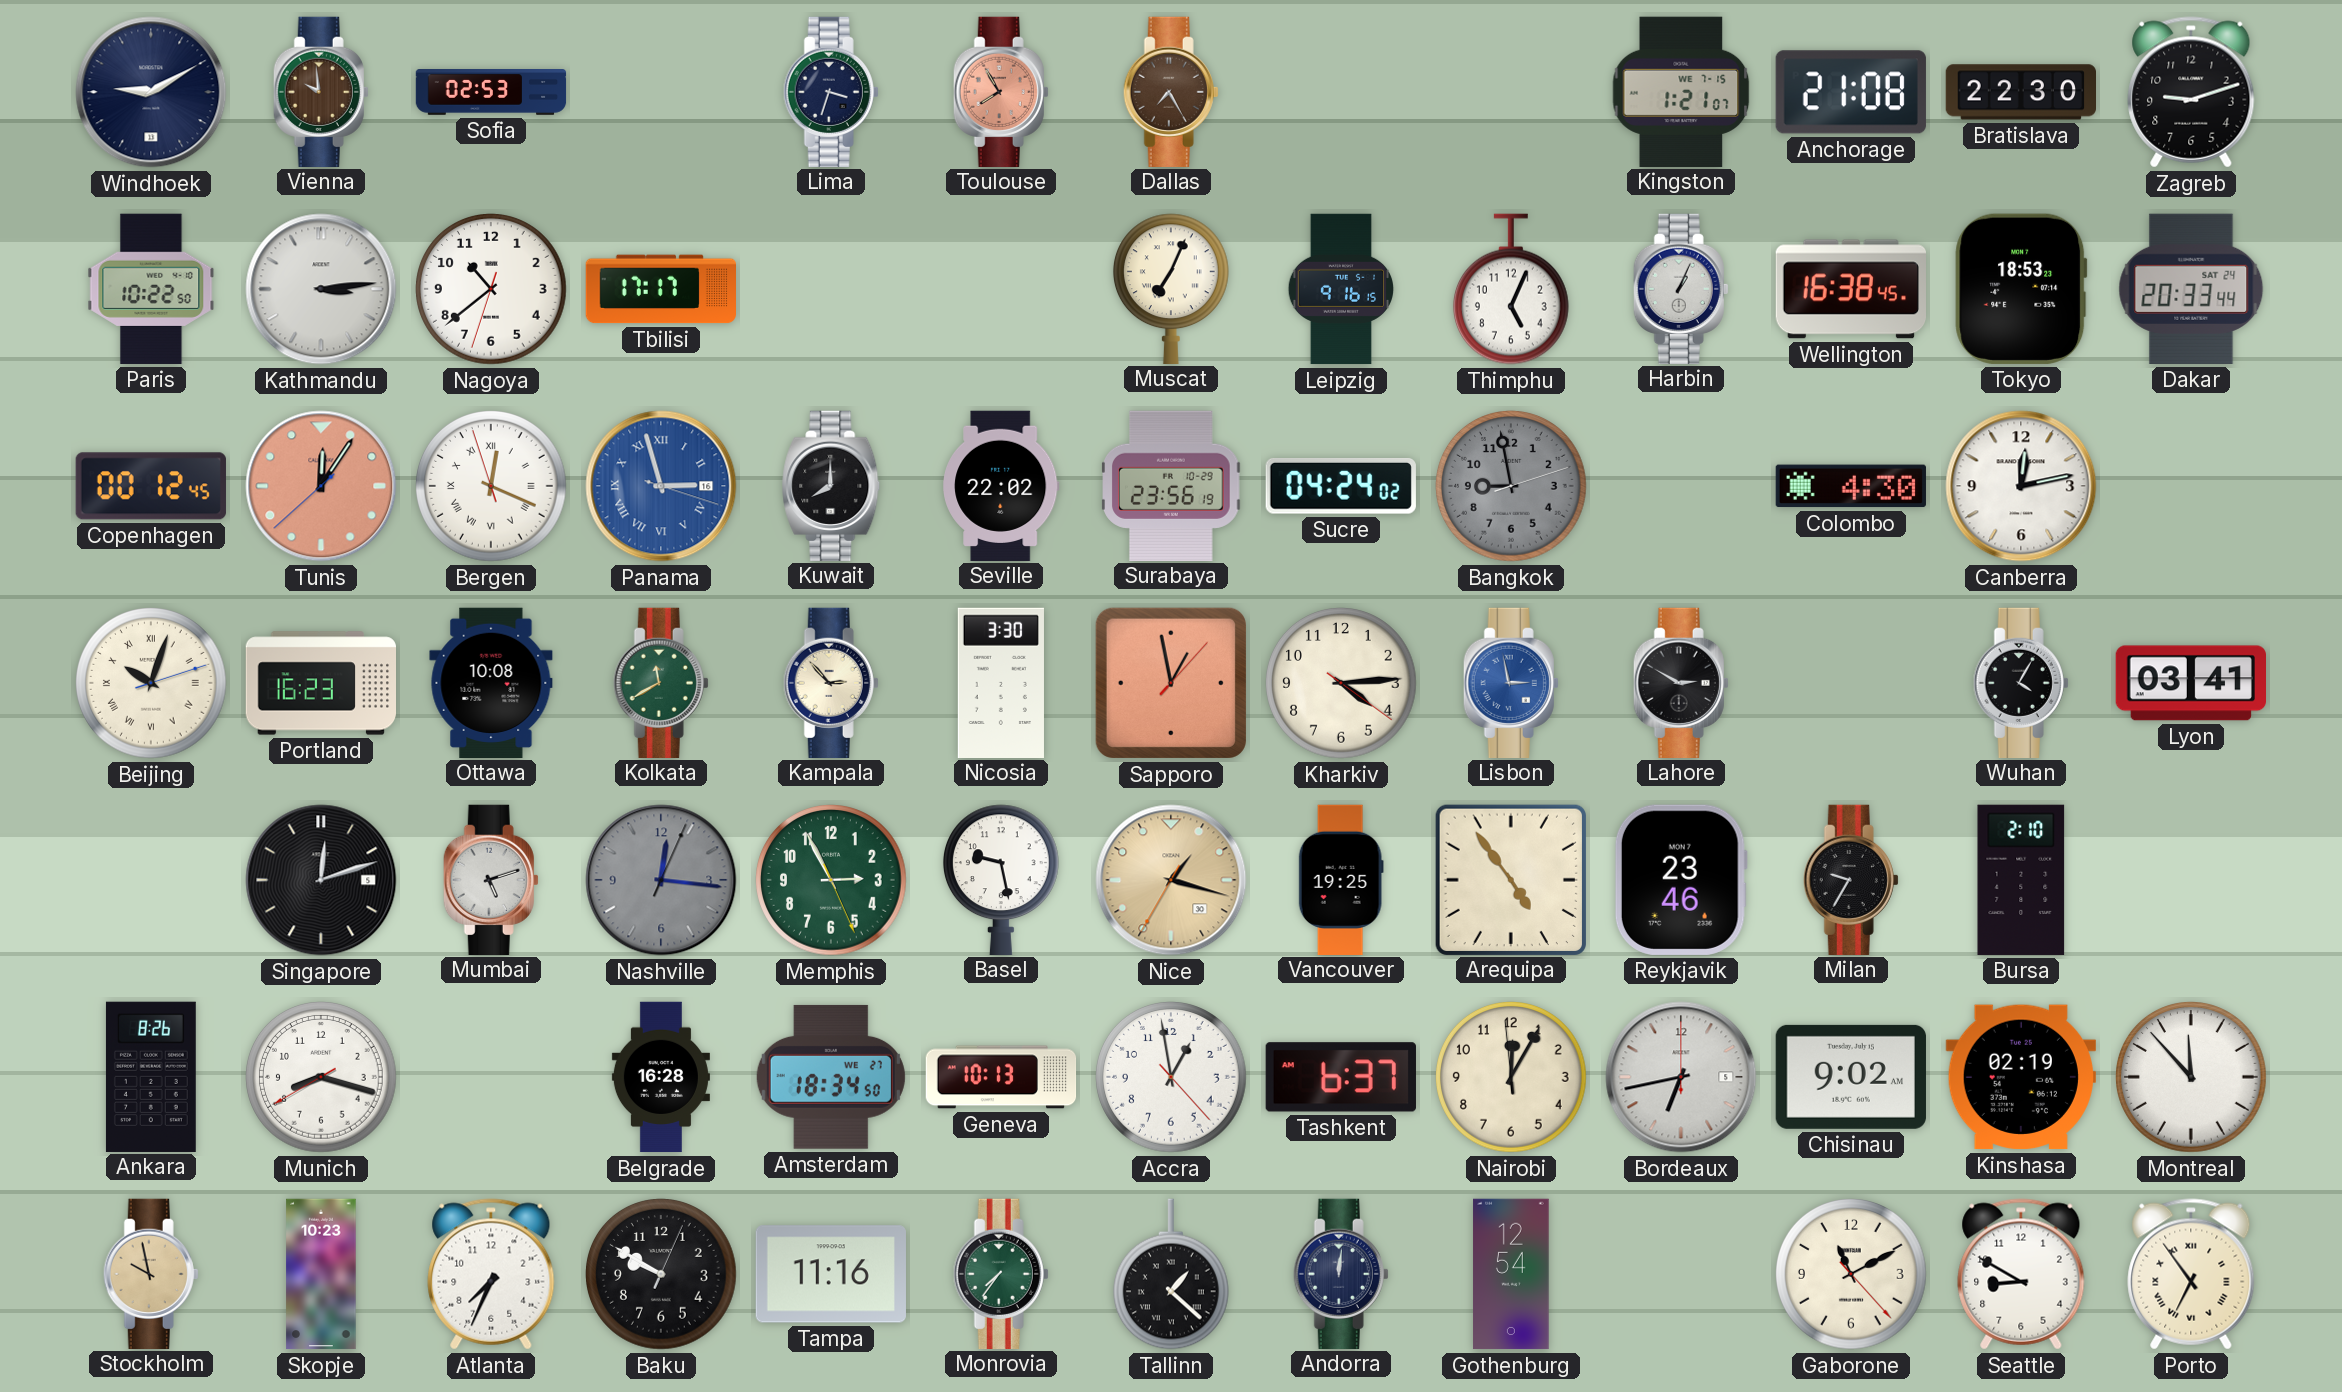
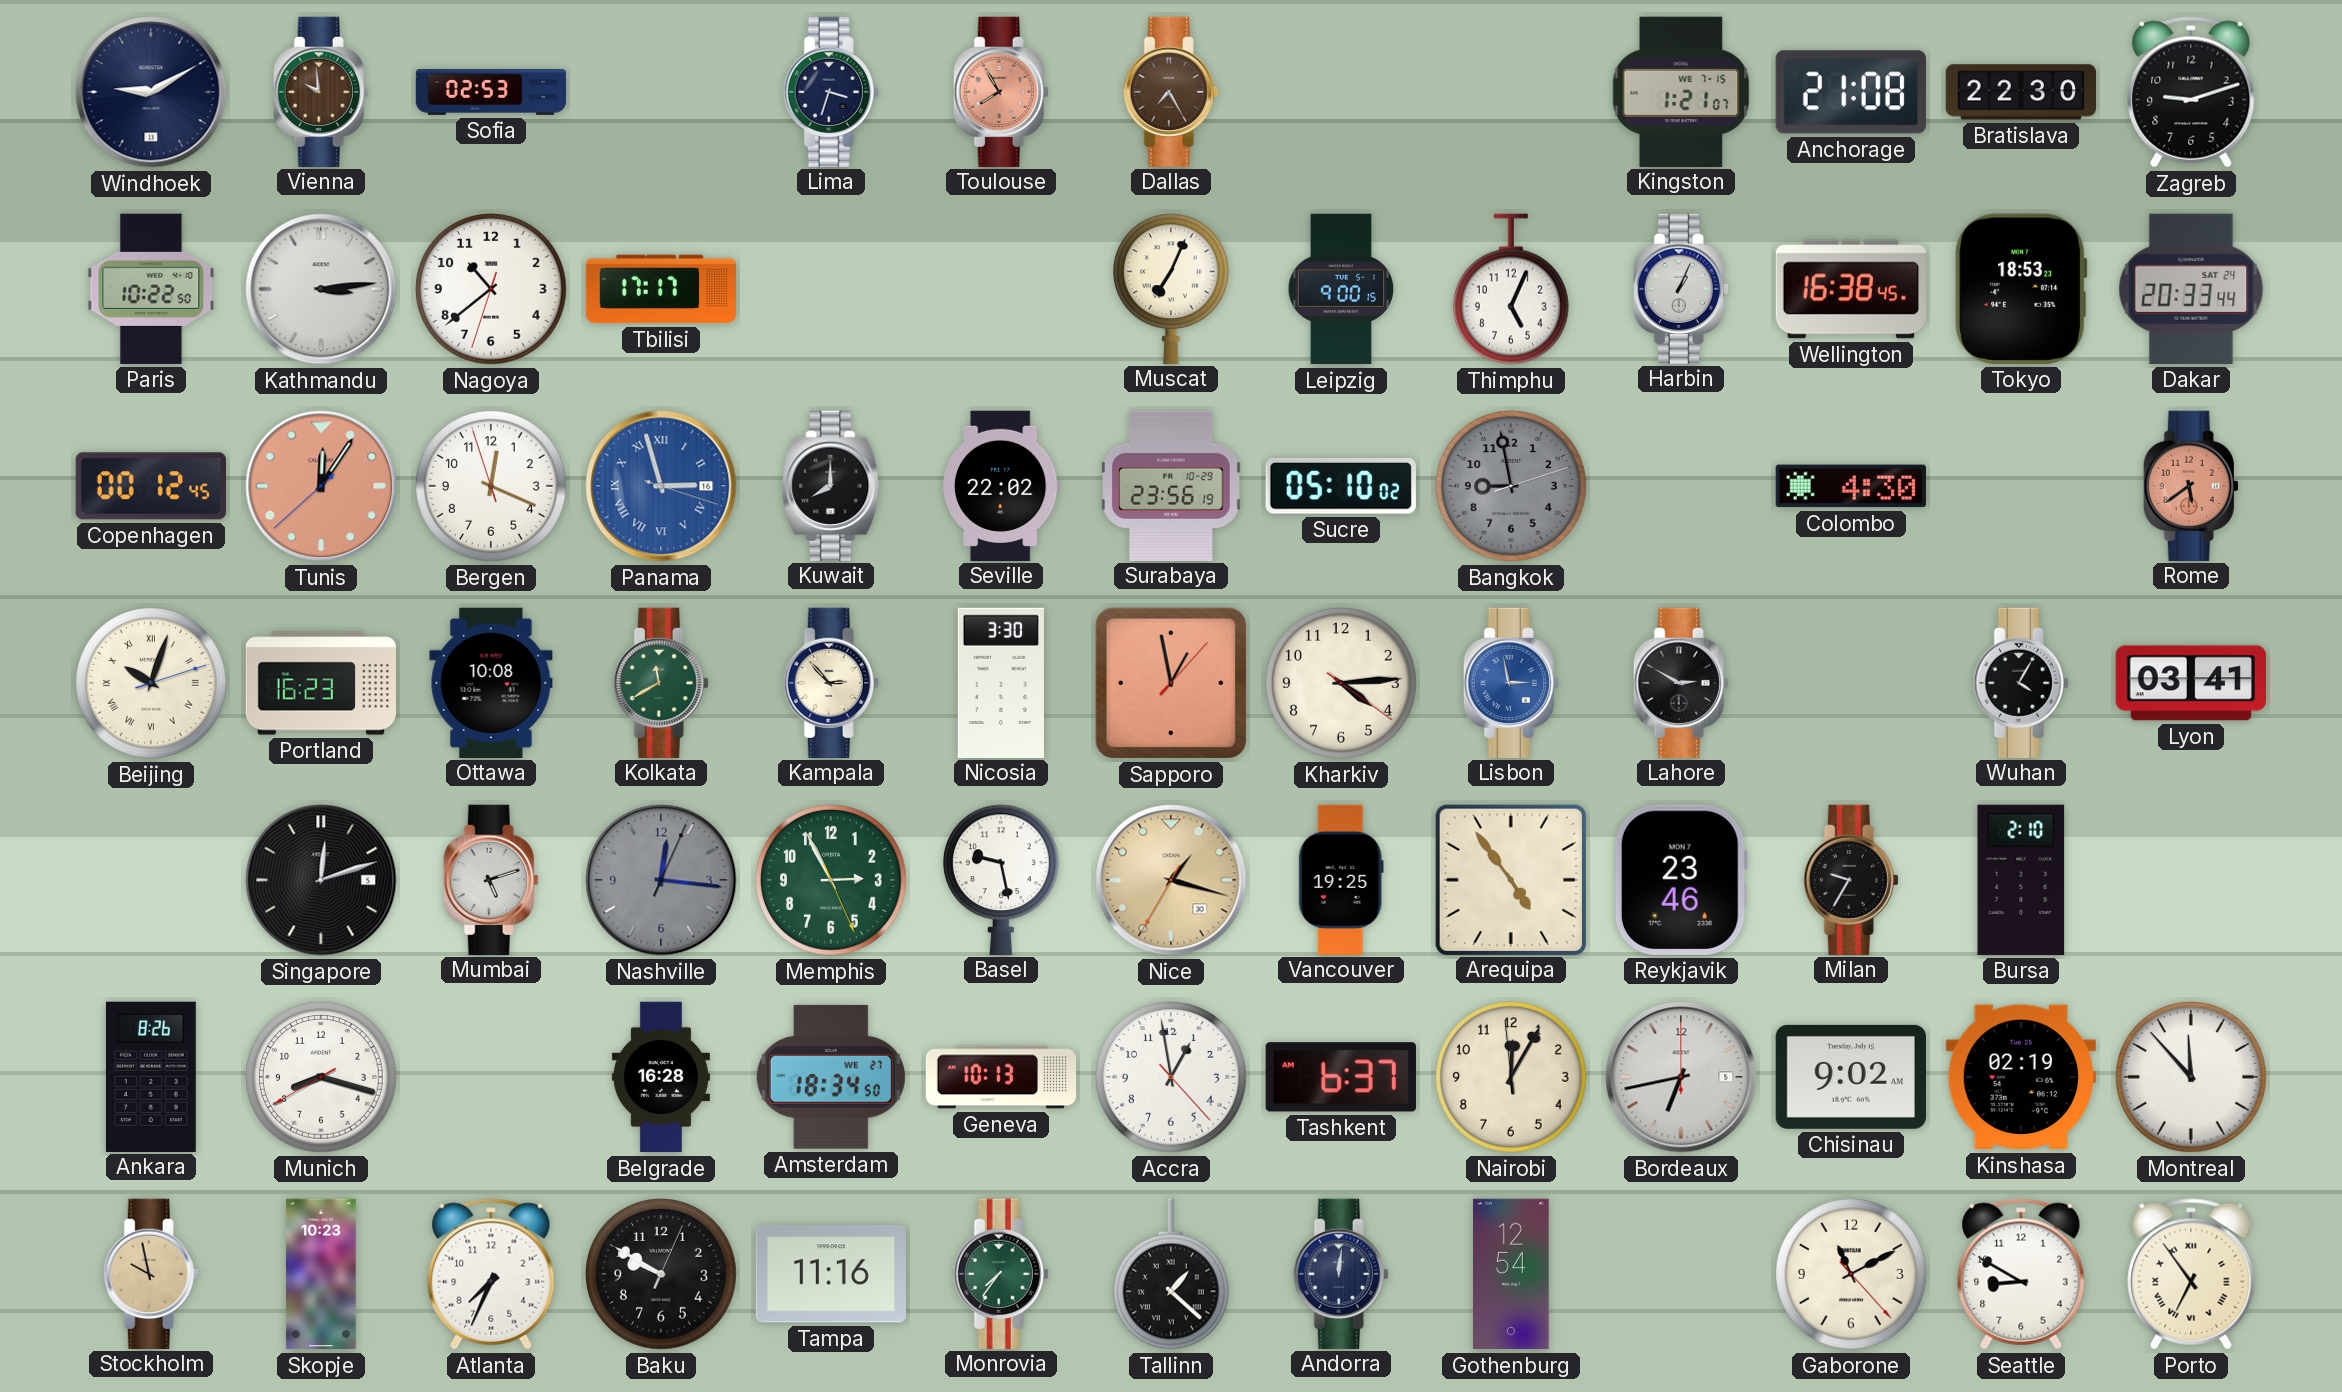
Leipzig: 9:16 -> 9:00 (1341, 289)
Bergen numerals: Roman -> Arabic (492, 487)
Sucre: 04:24 -> 05:10 (1341, 486)
Canberra: 12:13 -> none (2021, 486)
Rome: none -> 5:39 (2191, 485)
